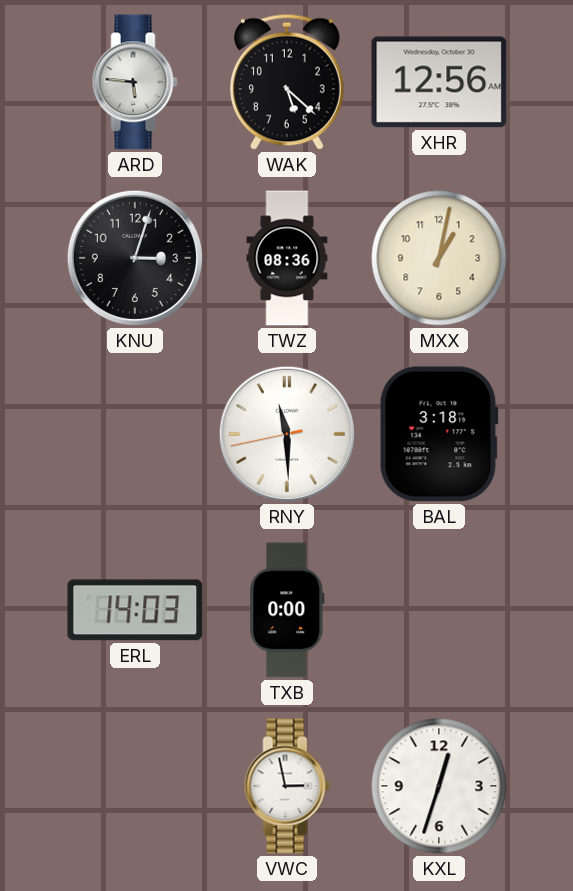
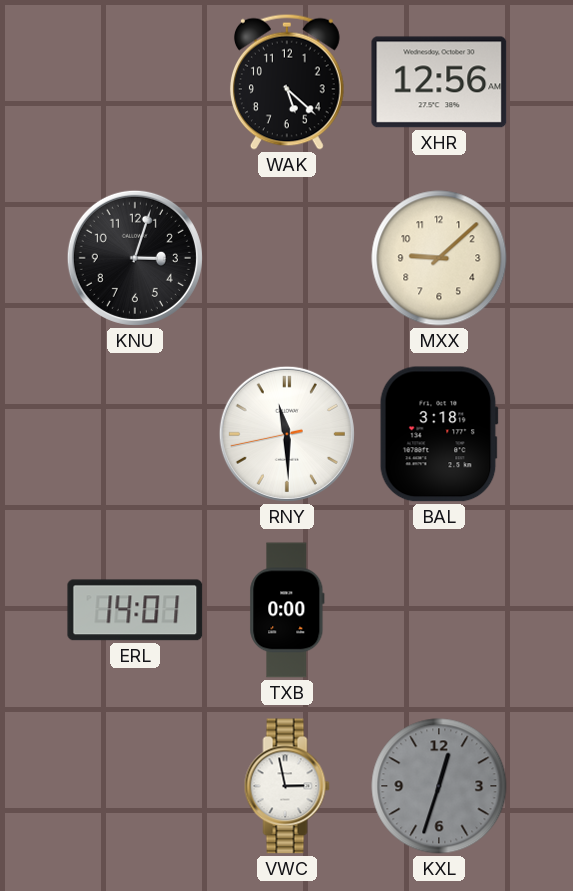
ARD: 5:46 -> none (135, 82)
TWZ: 08:36 -> none (287, 258)
MXX: 1:02 -> 9:08 (439, 258)
ERL: 14:03 -> 14:01 (135, 610)
KXL dial: white -> grey (439, 786)
